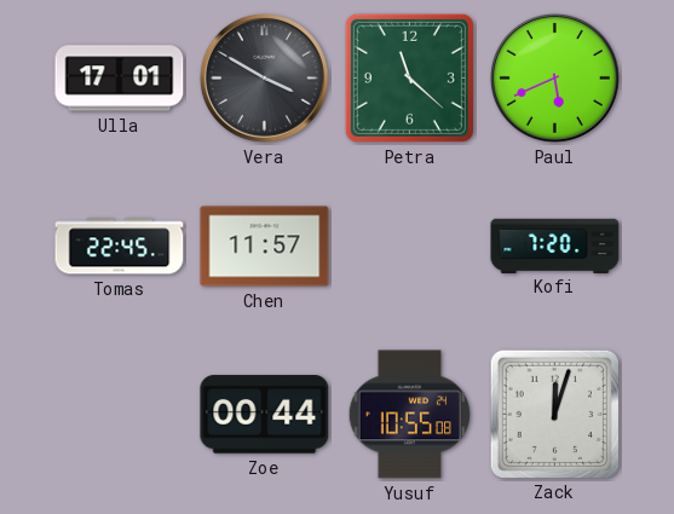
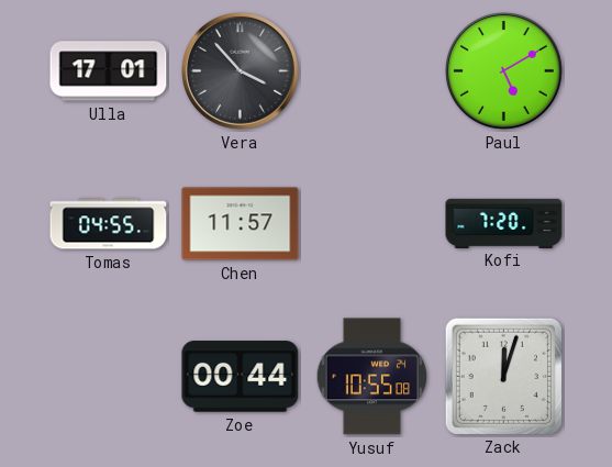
Vera: 3:50 -> 3:53 (241, 71)
Petra: 11:22 -> none (409, 77)
Paul: 5:41 -> 5:10 (504, 71)
Tomas: 22:45 -> 04:55 (109, 224)
